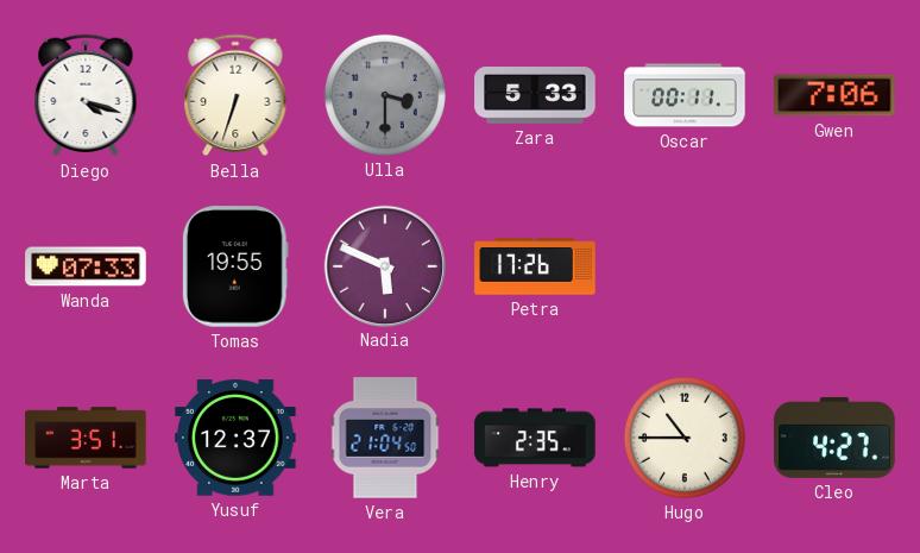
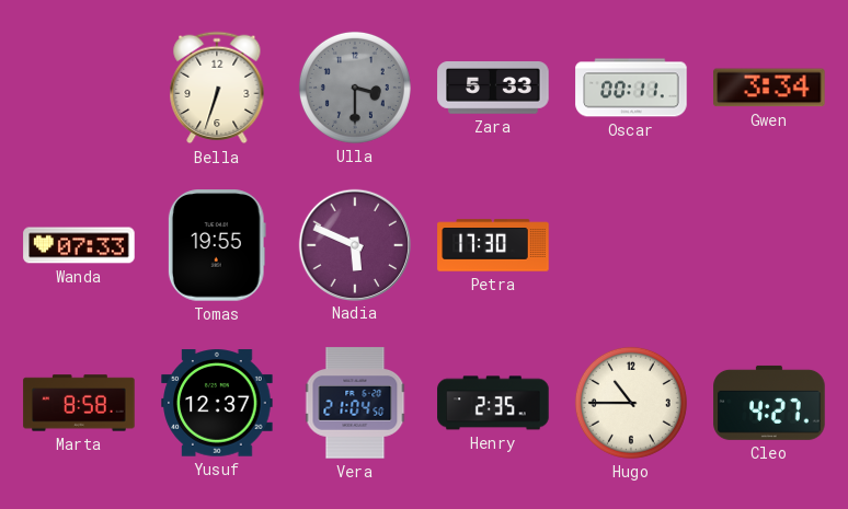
Diego: 4:18 -> none (86, 95)
Gwen: 7:06 -> 3:34 (769, 88)
Petra: 17:26 -> 17:30 (493, 245)
Marta: 3:51 -> 8:58 (79, 403)
